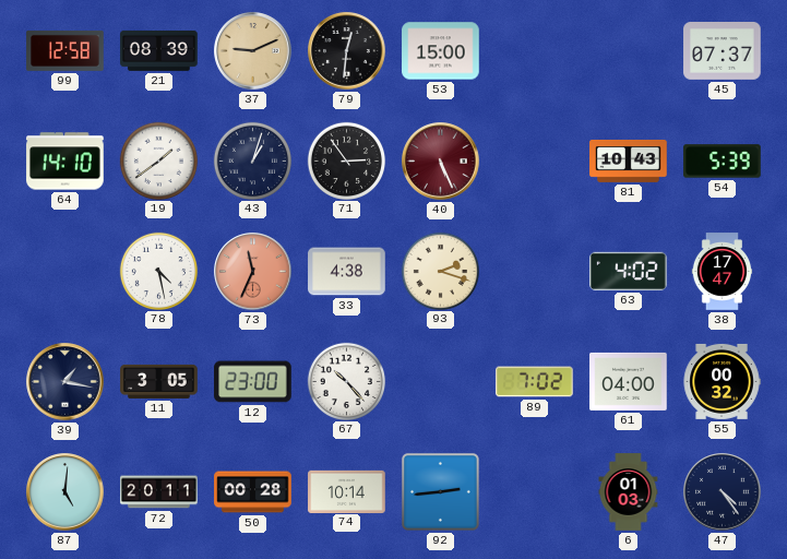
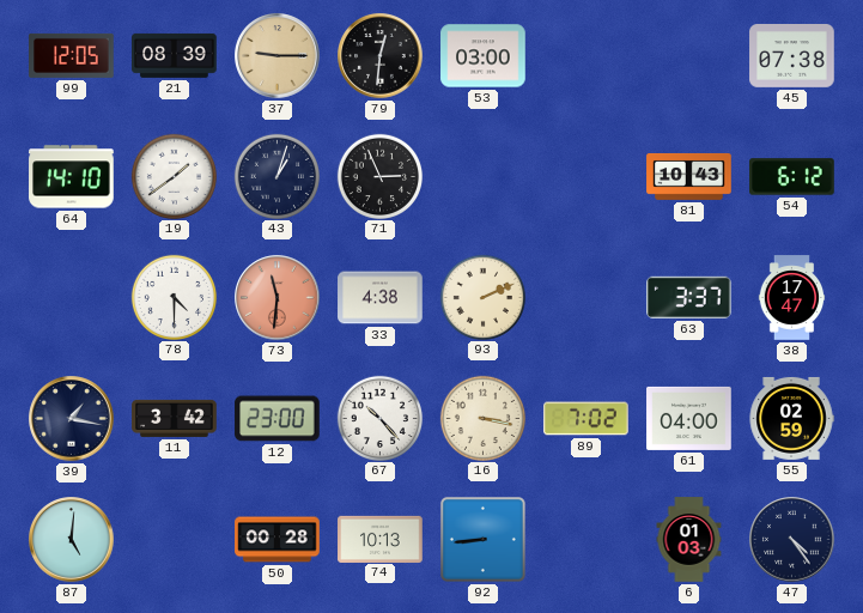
99: 12:58 -> 12:05 (72, 55)
37: 9:11 -> 9:15 (278, 56)
53: 15:00 -> 03:00 (484, 56)
45: 07:37 -> 07:38 (792, 56)
71: 2:54 -> 2:56 (379, 176)
40: 5:26 -> none (441, 162)
54: 5:39 -> 6:12 (792, 177)
78: 4:28 -> 4:30 (174, 297)
73: 11:34 -> 11:31 (278, 298)
93: 2:18 -> 2:11 (482, 297)
63: 4:02 -> 3:37 (689, 297)
11: 3:05 -> 3:42 (175, 418)
16: none -> 3:17 (482, 418)
55: 00:32 -> 02:59 (791, 418)
72: 20:11 -> none (159, 492)
74: 10:14 -> 10:13 (381, 539)
92: 2:44 -> 8:44 (482, 539)
